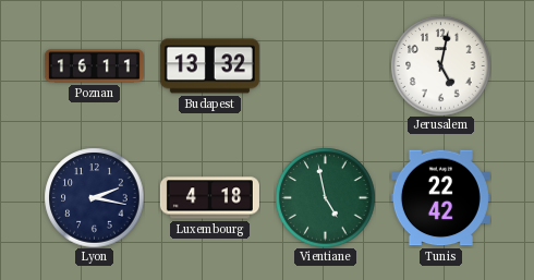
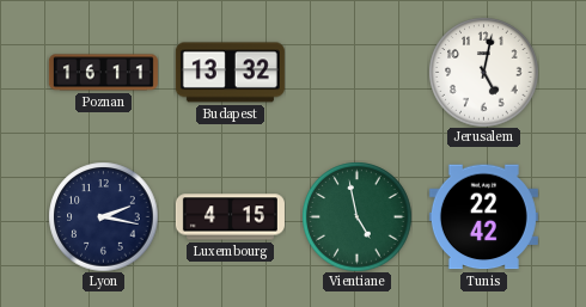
Luxembourg: 4:18 -> 4:15 (230, 217)
